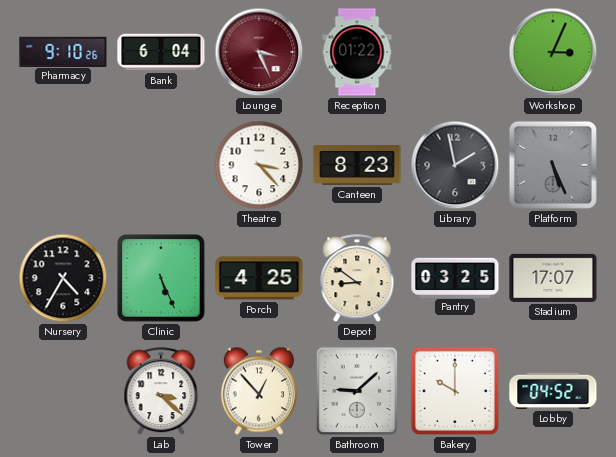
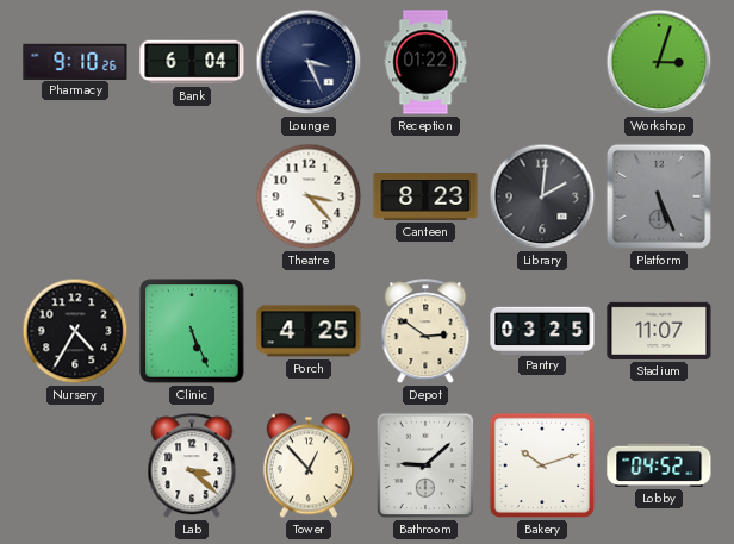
Lounge dial: burgundy -> navy (309, 62)
Workshop: 3:04 -> 3:03 (659, 62)
Library: 1:58 -> 2:01 (542, 196)
Depot: 8:51 -> 2:51 (425, 332)
Stadium: 17:07 -> 11:07 (659, 331)
Bakery: 10:00 -> 10:12 (542, 465)
